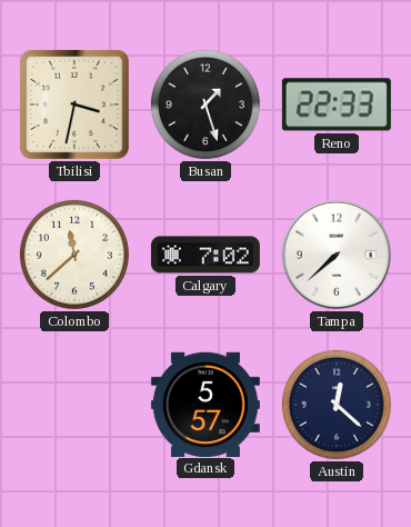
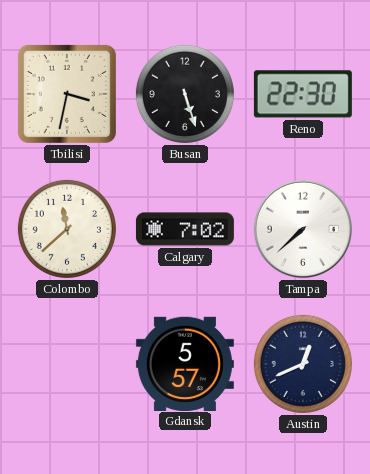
Busan: 1:27 -> 5:27 (185, 94)
Reno: 22:33 -> 22:30 (303, 94)
Austin: 12:22 -> 12:41 (303, 364)
